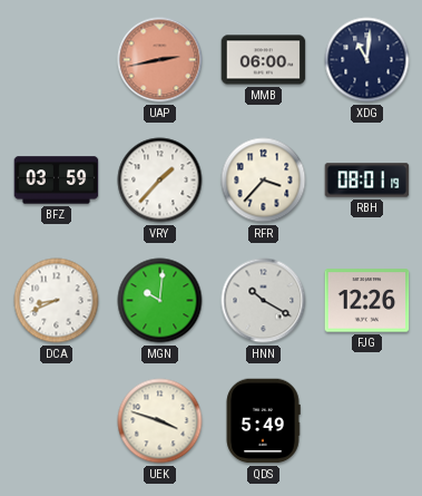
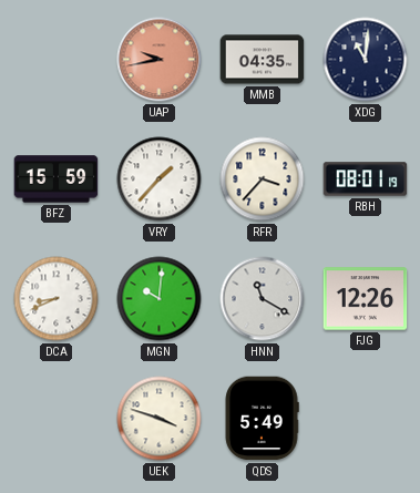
UAP: 2:43 -> 9:43 (160, 60)
MMB: 06:00 -> 04:35 (263, 60)
BFZ: 03:59 -> 15:59 (57, 179)
HNN: 10:20 -> 11:20 (263, 299)
